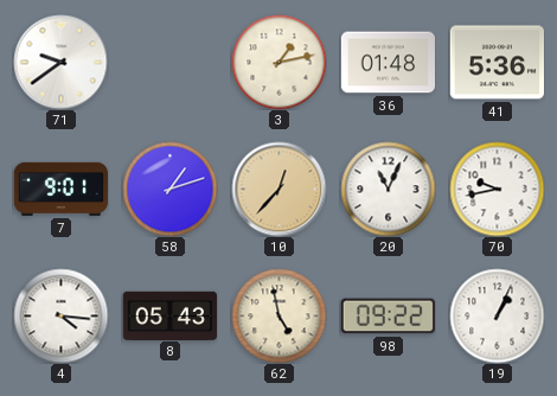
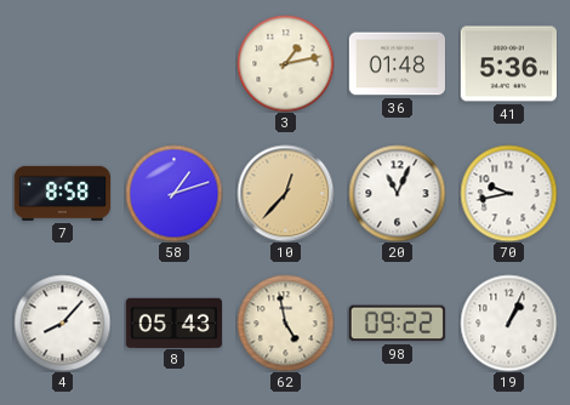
71: 9:39 -> none (60, 62)
7: 9:01 -> 8:58 (62, 193)
4: 4:16 -> 8:07 (62, 323)
